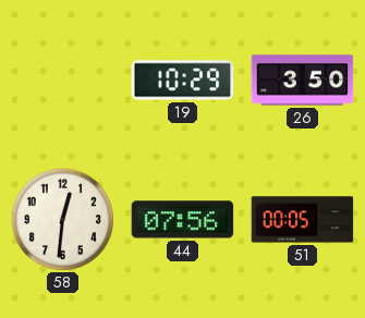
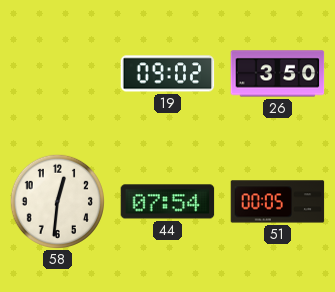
19: 10:29 -> 09:02 (168, 74)
44: 07:56 -> 07:54 (168, 202)
